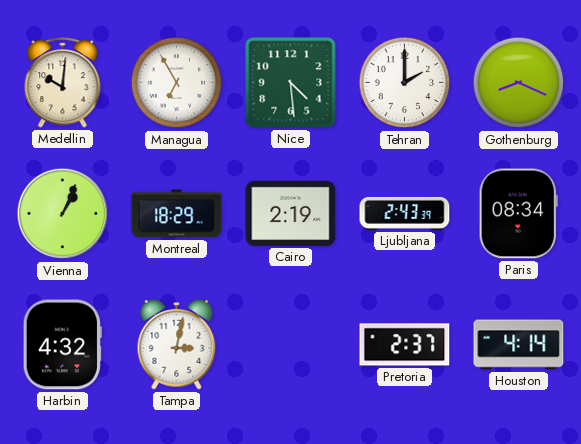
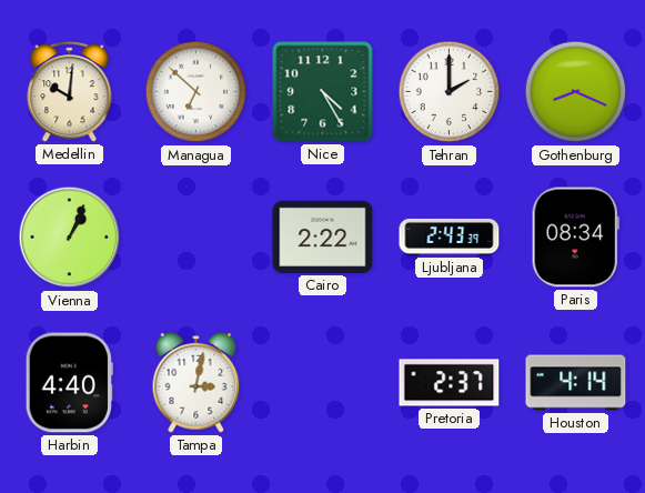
Managua: 6:55 -> 6:52 (196, 92)
Nice: 4:29 -> 4:25 (323, 92)
Montreal: 18:29 -> none (177, 214)
Cairo: 2:19 -> 2:22 (323, 237)
Harbin: 4:32 -> 4:40 (69, 383)
